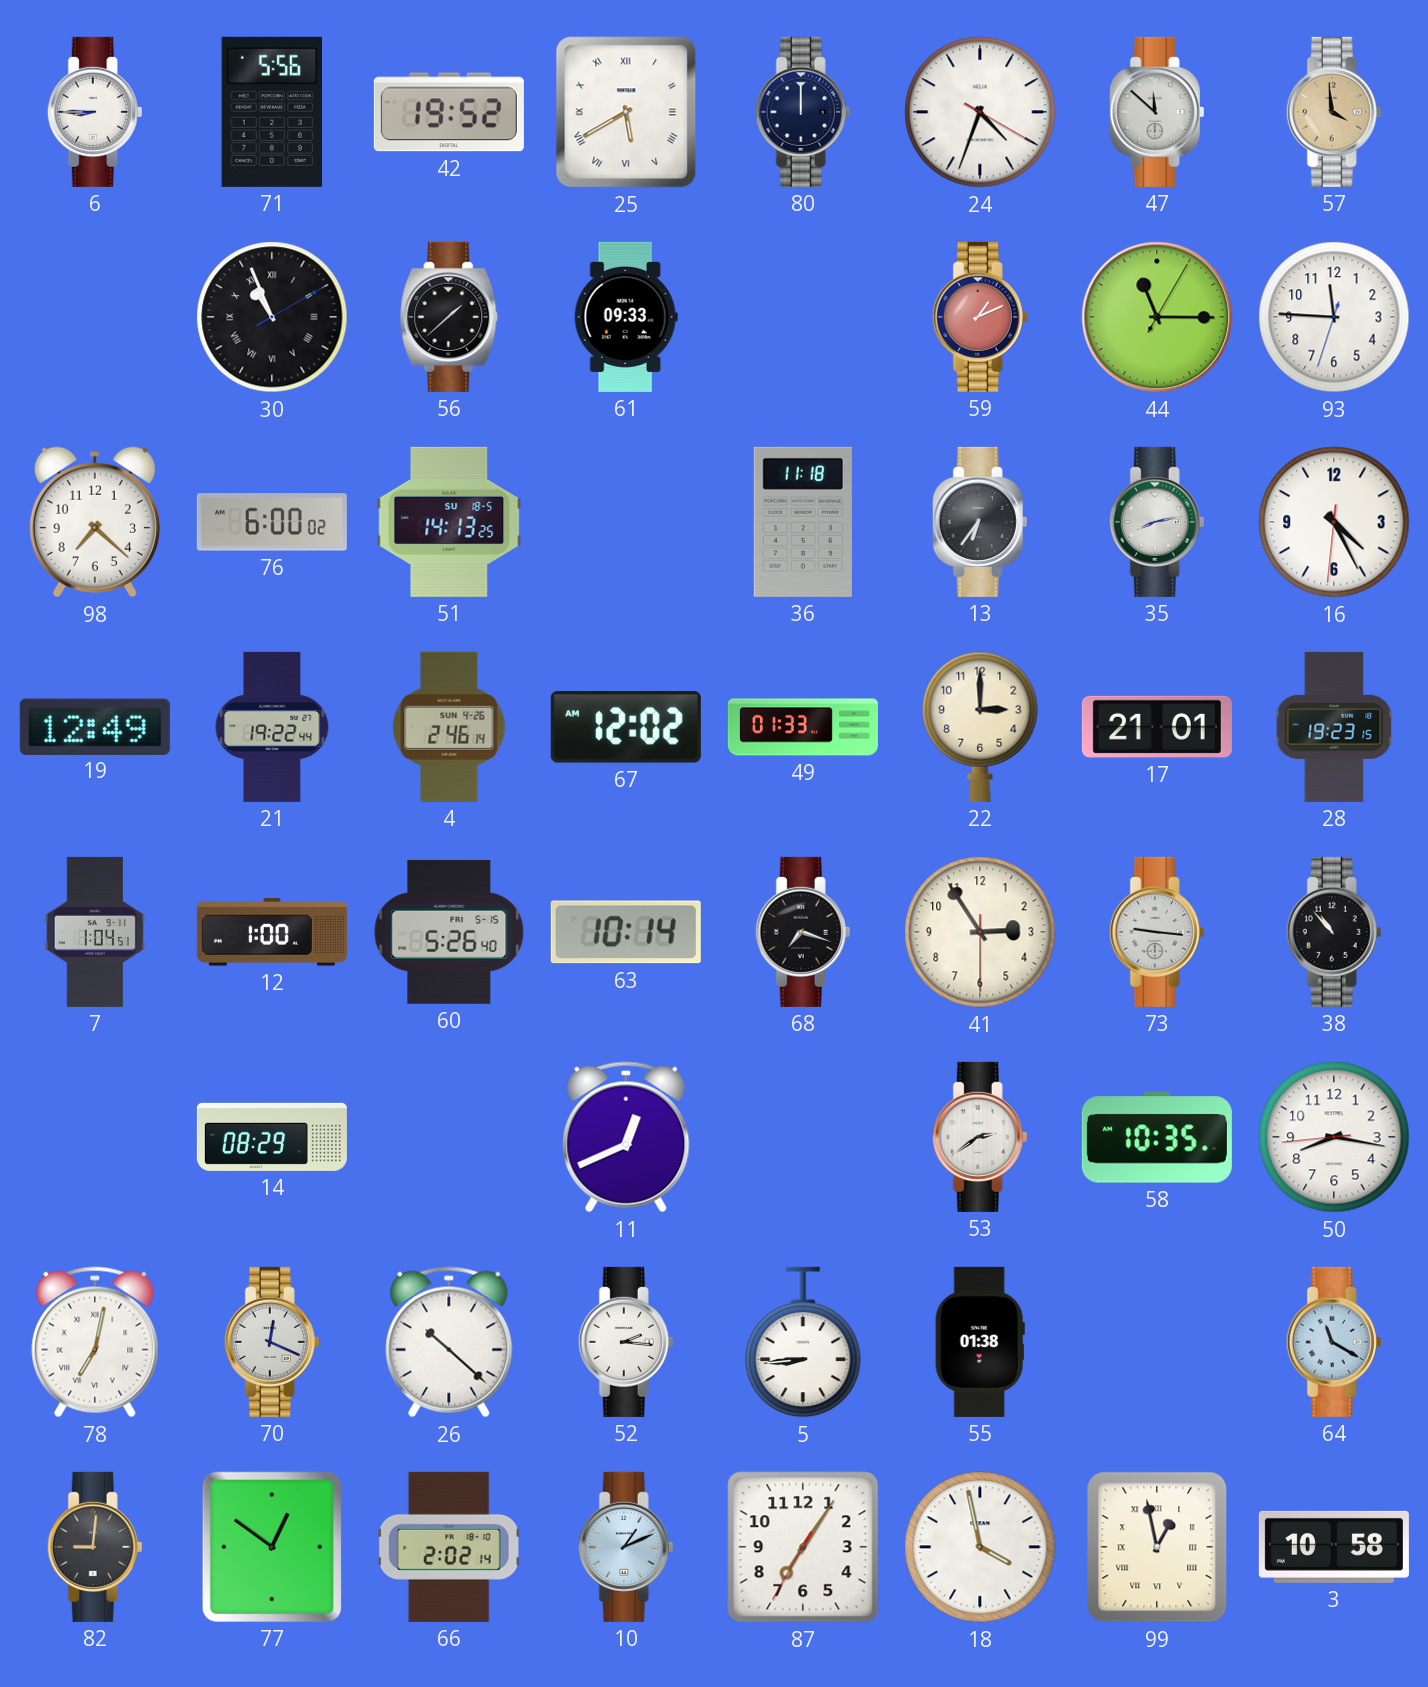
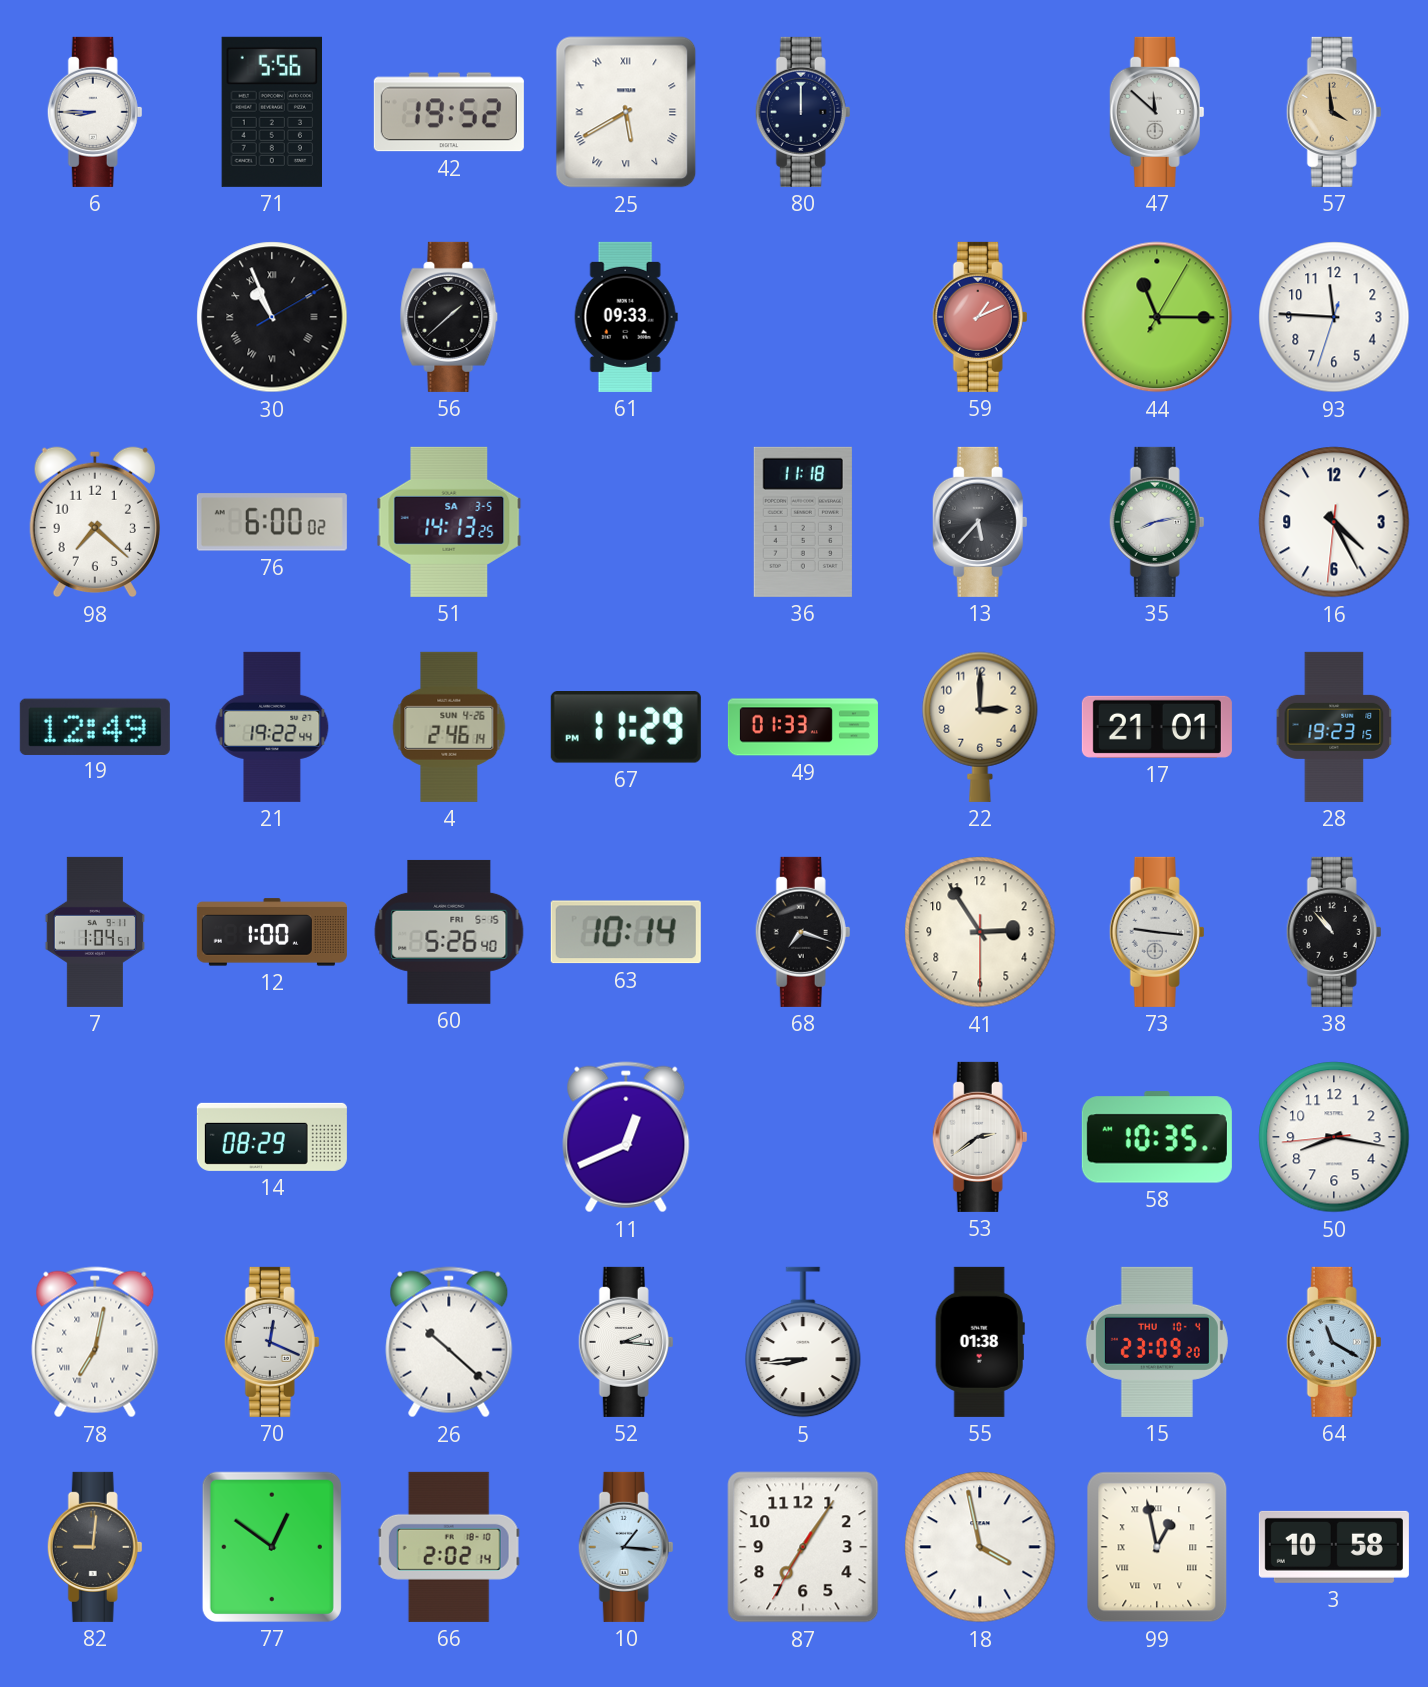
24: 4:33 -> none (980, 112)
51 date: SU 18-5 -> SA 3-5 (449, 522)
13: 6:36 -> 5:37 (980, 522)
67: 12:02 -> 11:29 (626, 728)
15: none -> 23:09 (1157, 1342)
10: 1:11 -> 1:16 (626, 1547)
